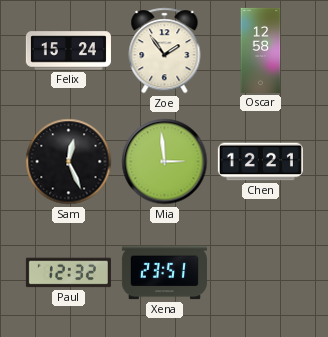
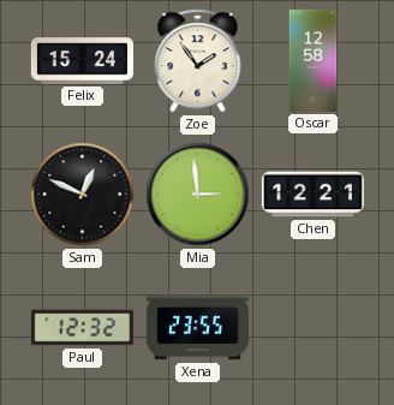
Sam: 12:26 -> 12:49 (83, 195)
Xena: 23:51 -> 23:55 (197, 328)
